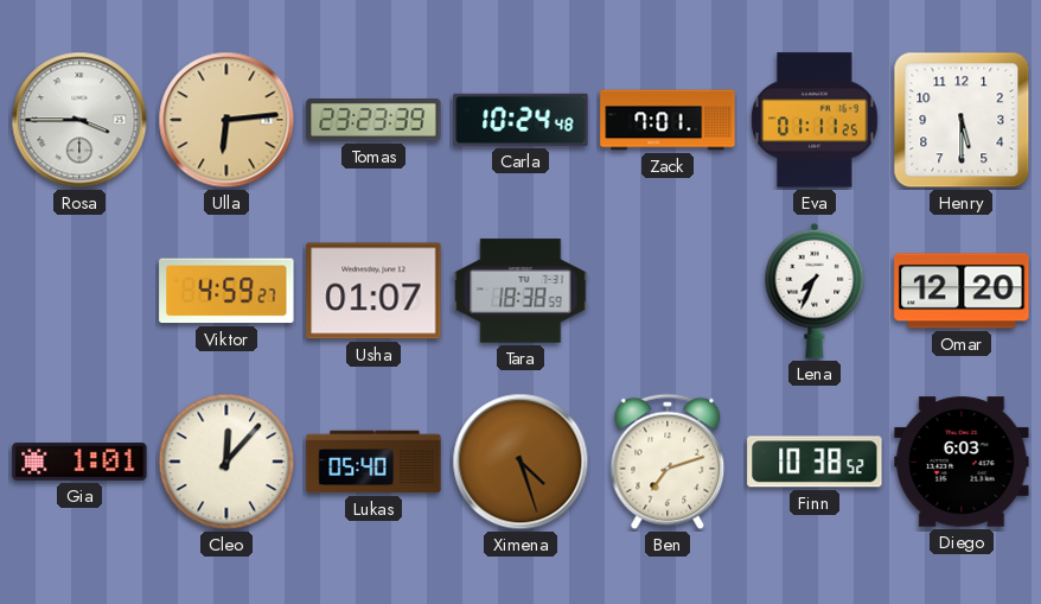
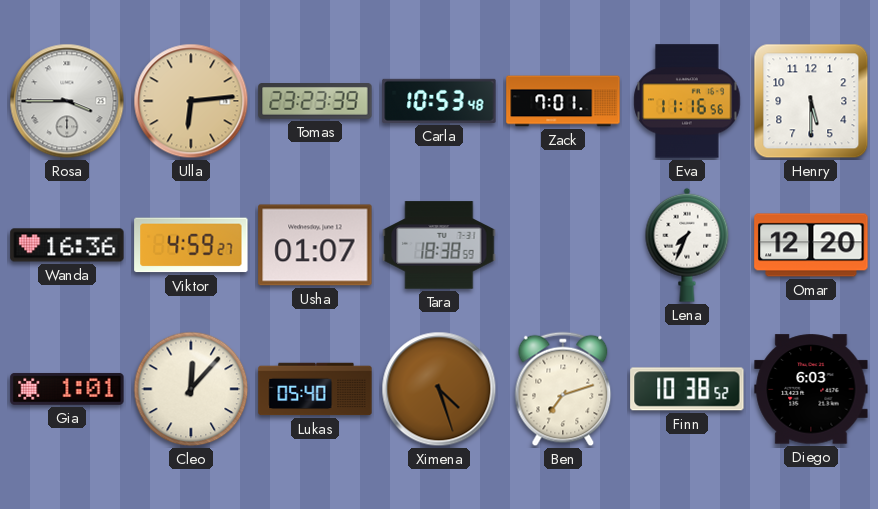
Carla: 10:24 -> 10:53 (439, 101)
Eva: 01:11 -> 11:16 (687, 101)
Wanda: none -> 16:36 (67, 245)
